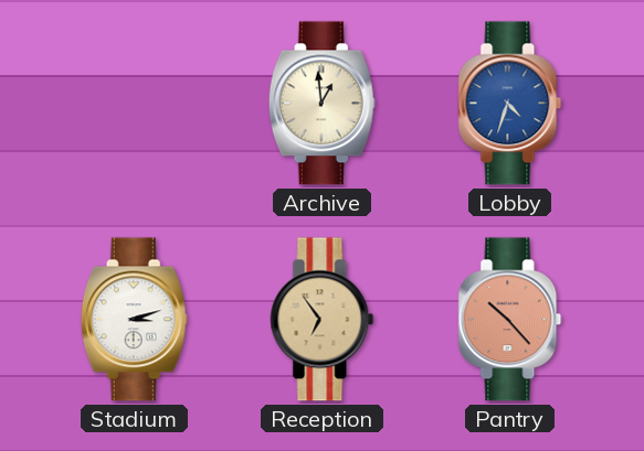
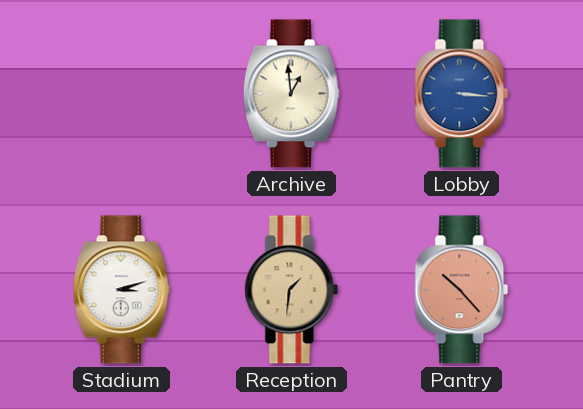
Lobby: 4:33 -> 3:16 (462, 94)
Reception: 6:54 -> 1:31 (292, 290)
